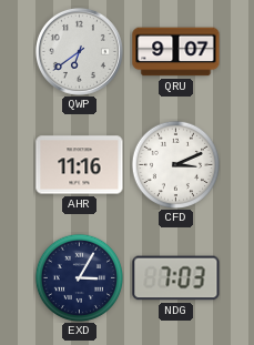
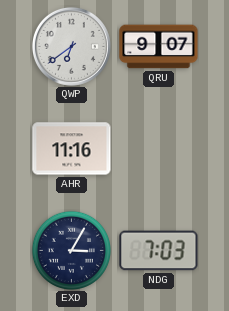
CFD: 3:11 -> none (175, 164)
